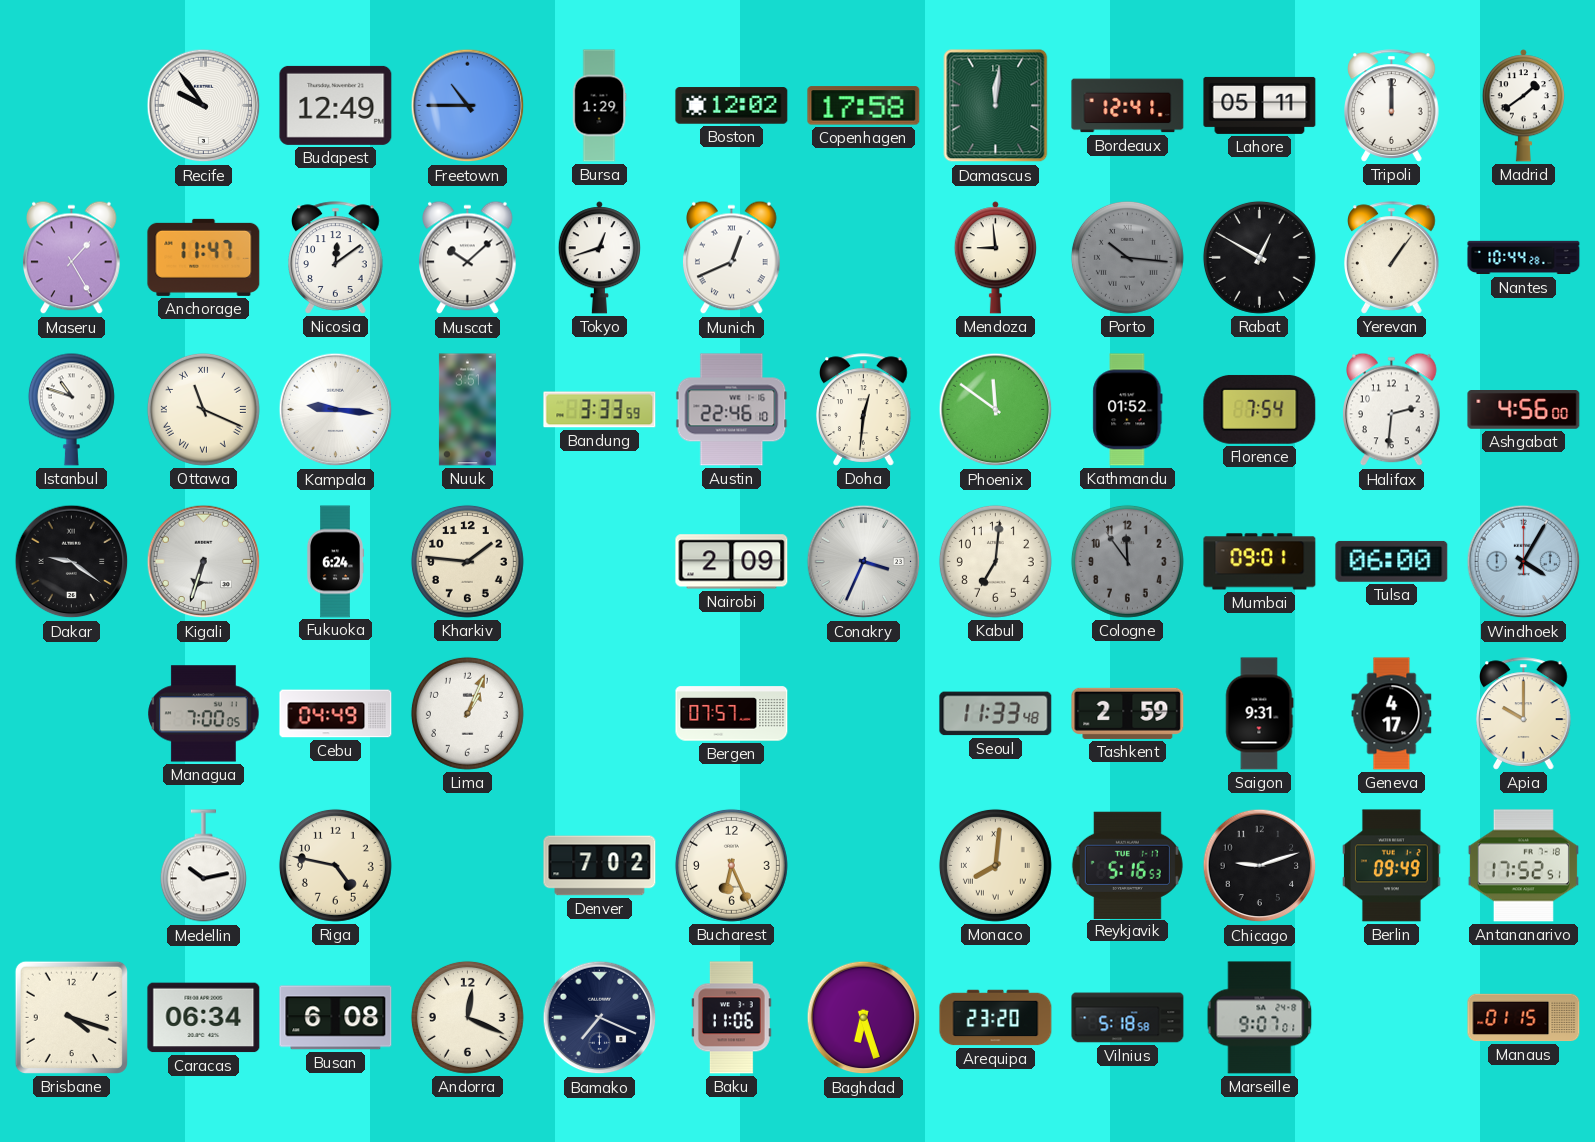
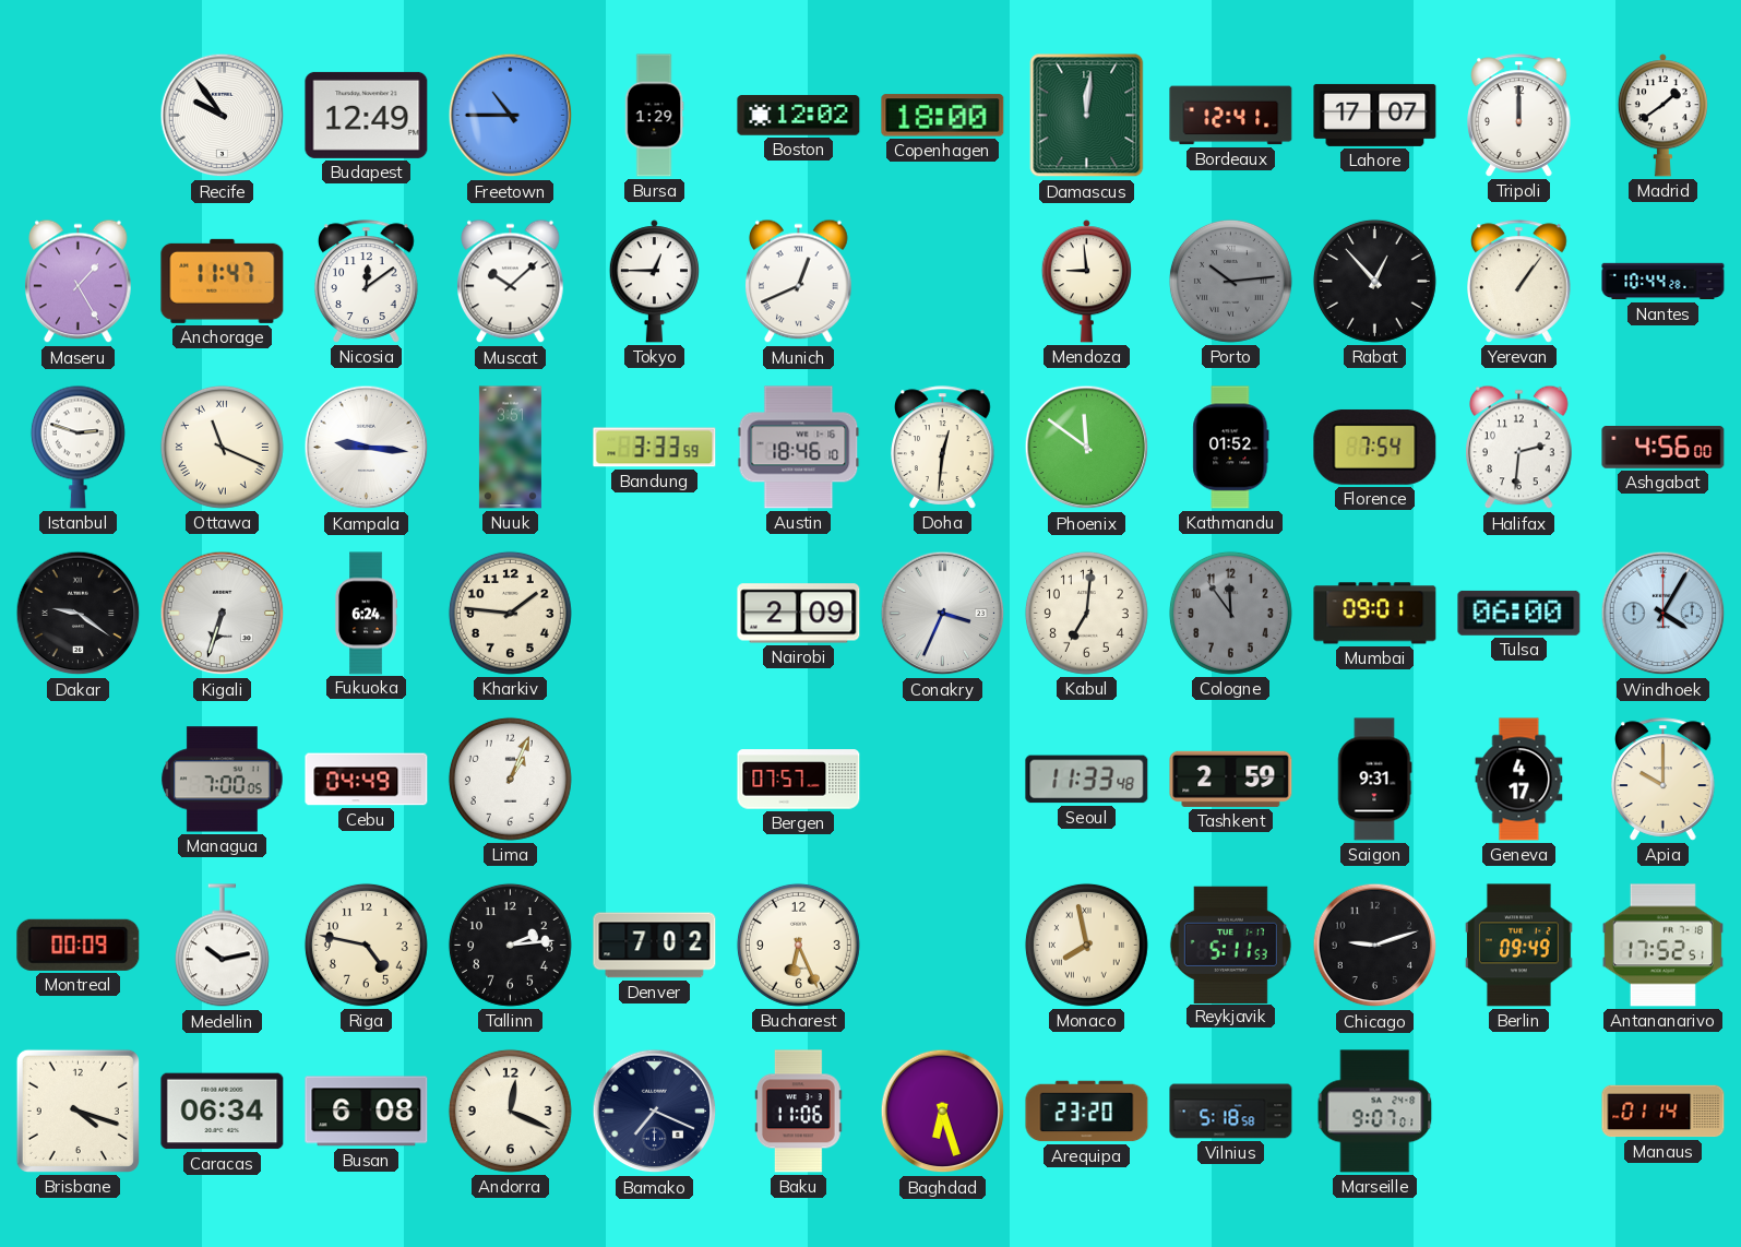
Copenhagen: 17:58 -> 18:00 (943, 116)
Lahore: 05:11 -> 17:07 (1375, 115)
Tokyo: 12:42 -> 12:45 (654, 282)
Porto: 10:16 -> 10:14 (1230, 281)
Rabat: 12:50 -> 12:53 (1374, 281)
Istanbul: 10:48 -> 2:48 (77, 447)
Austin: 22:46 -> 18:46 (799, 448)
Montreal: none -> 00:09 (79, 945)
Tallinn: none -> 2:14 (510, 945)
Monaco: 8:01 -> 7:58 (1086, 945)
Reykjavik: 5:16 -> 5:11 (1230, 945)
Manaus: 01:15 -> 01:14 (1664, 1112)
